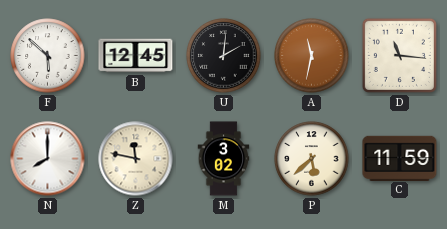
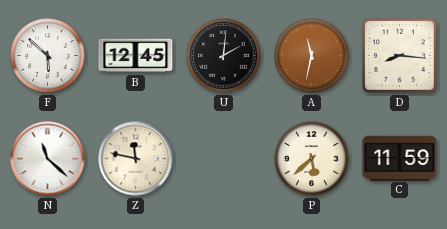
D: 11:16 -> 8:16 (399, 55)
N: 8:00 -> 11:22 (48, 159)
M: 3:02 -> none (224, 159)
